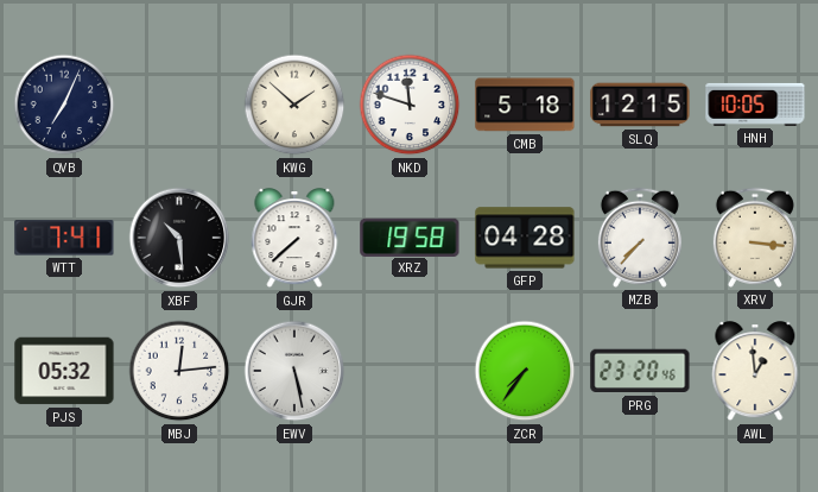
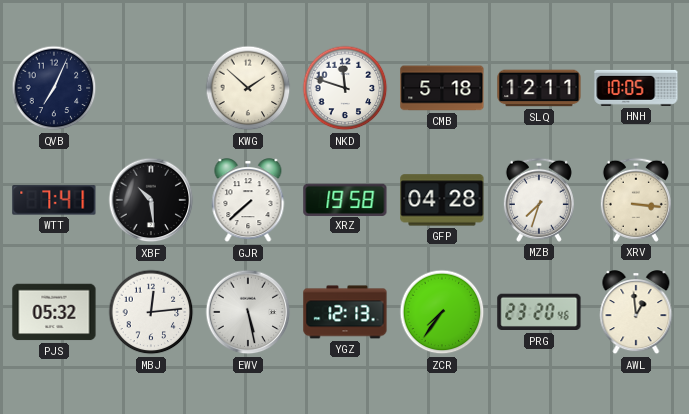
SLQ: 12:15 -> 12:11 (539, 88)
MZB: 7:37 -> 7:33 (539, 200)
YGZ: none -> 12:13 (345, 312)
